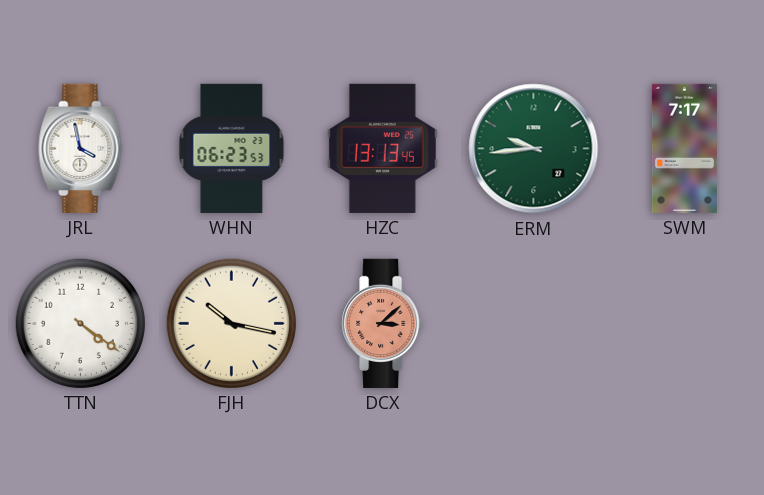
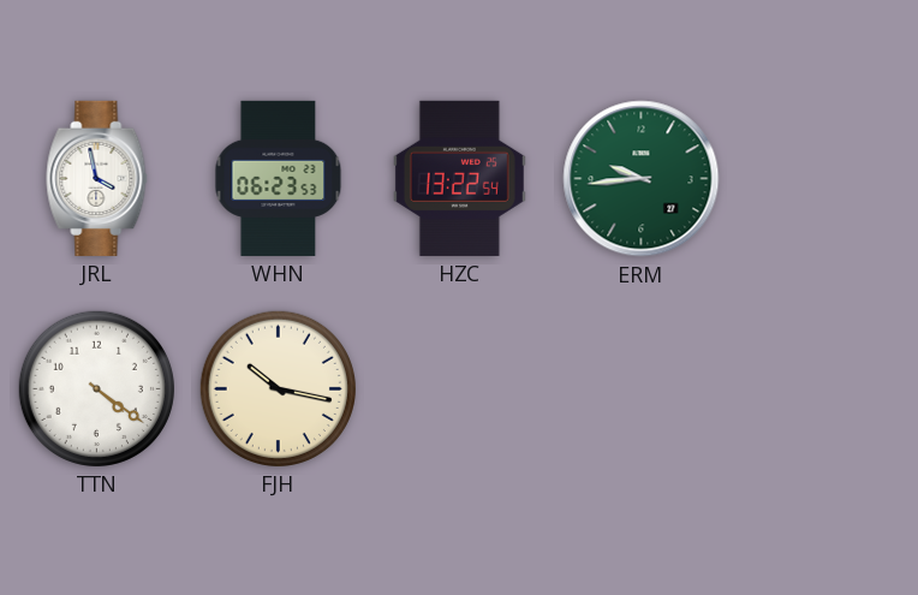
HZC: 13:13 -> 13:22 (459, 178)
SWM: 7:17 -> none (684, 148)
DCX: 3:08 -> none (383, 323)
